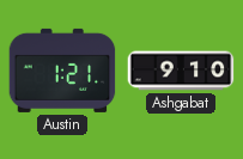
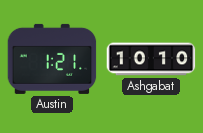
Ashgabat: 9:10 -> 10:10 (151, 59)
